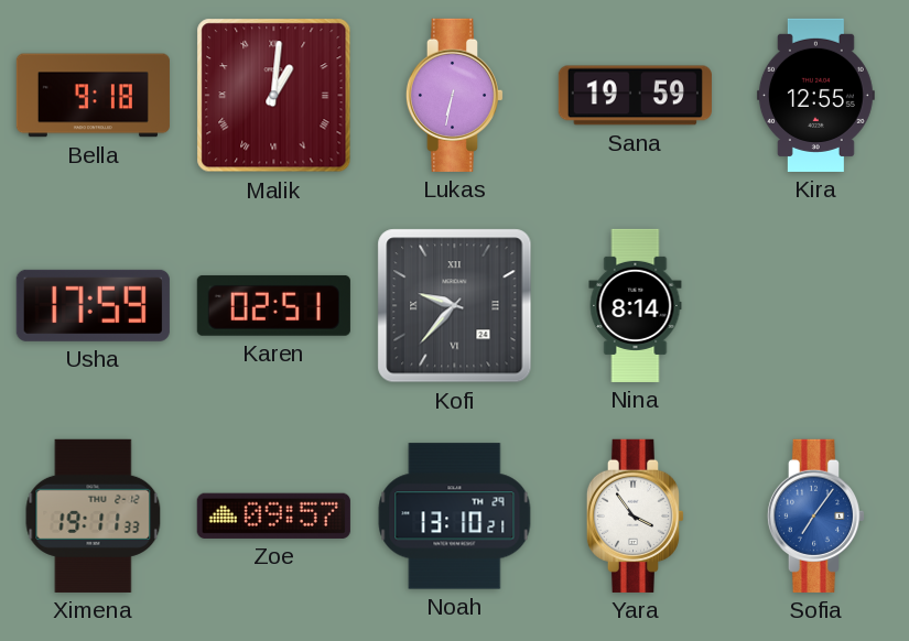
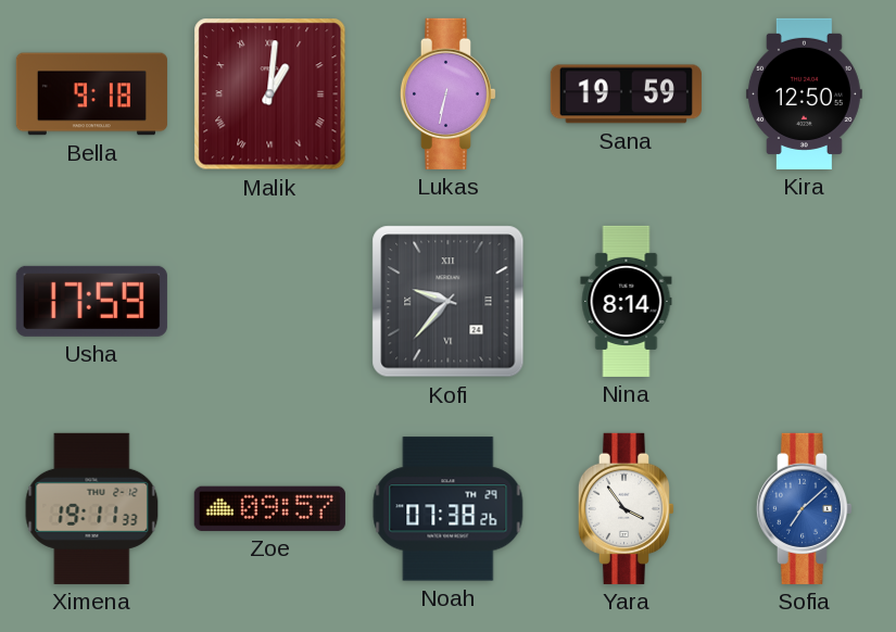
Kira: 12:55 -> 12:50 (804, 93)
Karen: 02:51 -> none (273, 305)
Noah: 13:10 -> 07:38 (449, 509)
Sofia: 7:06 -> 7:08 (804, 508)
